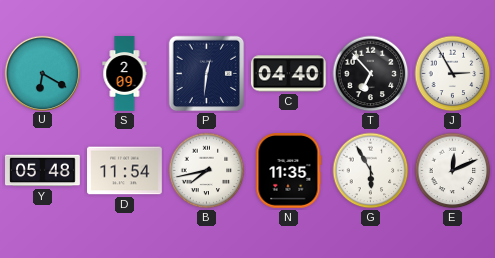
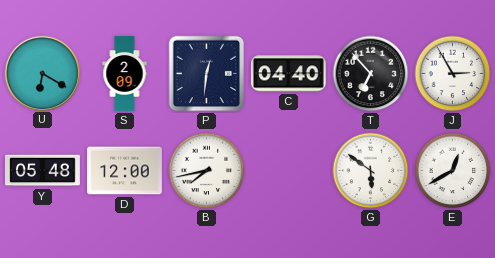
D: 11:54 -> 12:00 (125, 171)
N: 11:35 -> none (288, 171)
G: 5:55 -> 5:51 (371, 171)
E: 12:11 -> 12:40 (453, 171)
